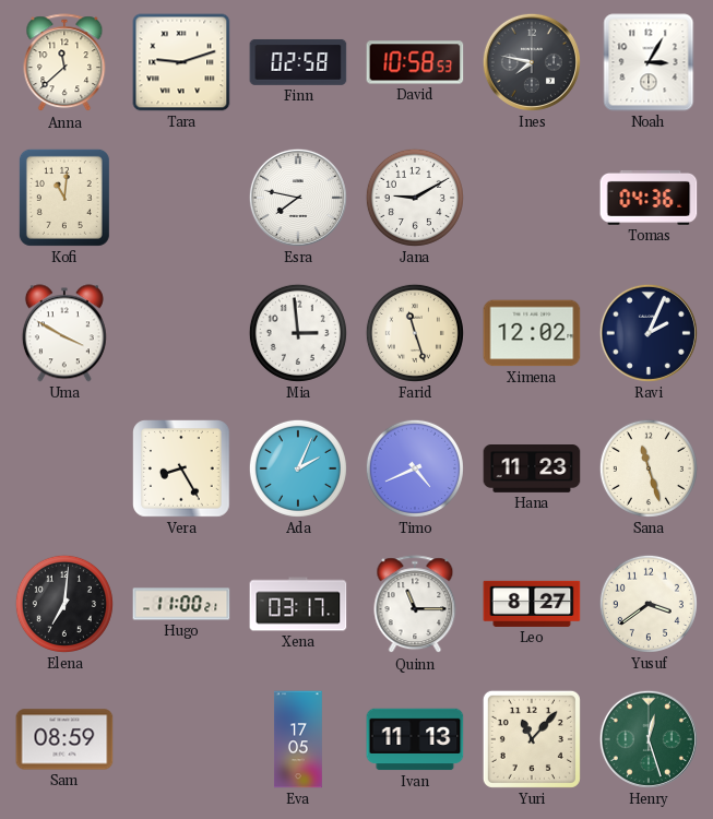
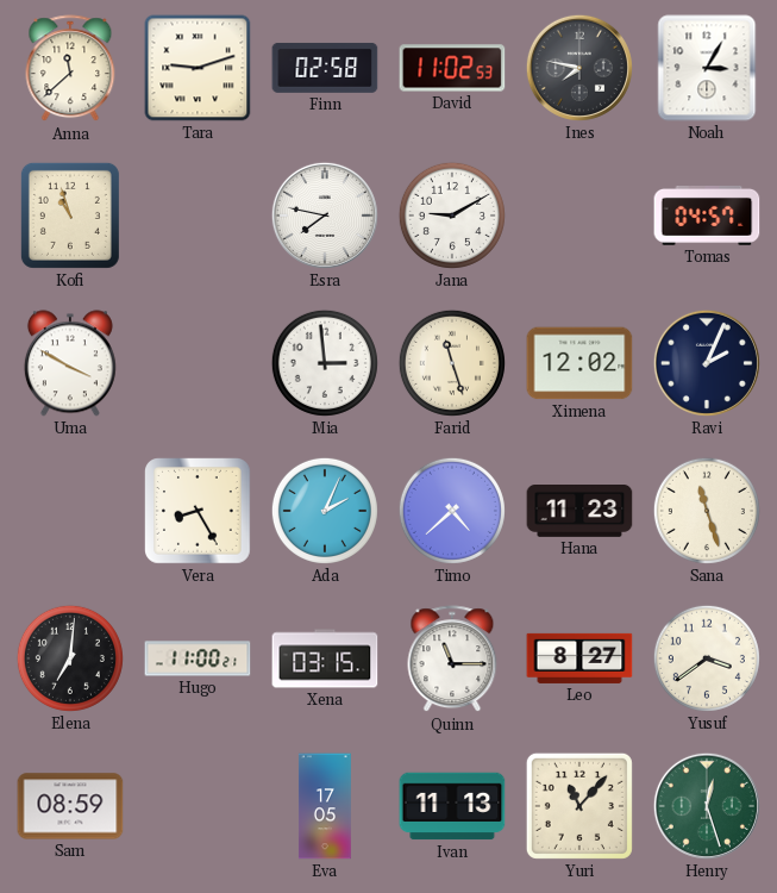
David: 10:58 -> 11:02 (452, 68)
Kofi: 11:01 -> 10:57 (70, 216)
Tomas: 04:36 -> 04:57 (707, 216)
Timo: 4:41 -> 4:38 (452, 511)
Xena: 03:17 -> 03:15 (325, 658)
